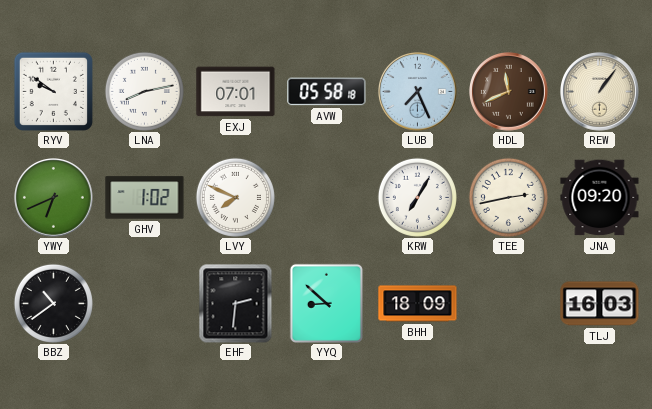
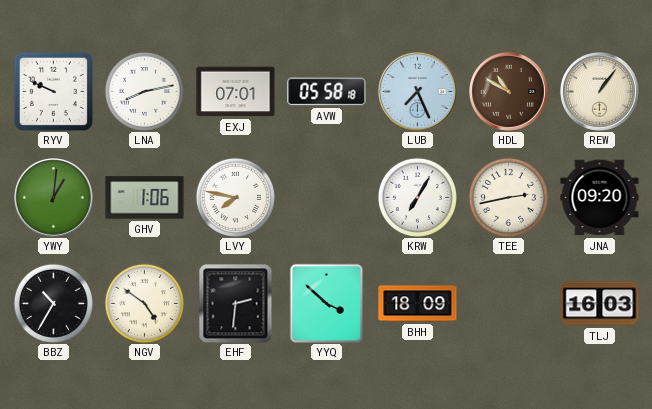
RYV: 9:51 -> 9:49 (53, 91)
HDL: 11:41 -> 10:50 (509, 92)
YWY: 6:41 -> 1:01 (54, 198)
GHV: 1:02 -> 1:06 (145, 198)
LVY: 7:49 -> 7:47 (235, 197)
BBZ: 10:39 -> 10:35 (53, 303)
NGV: none -> 4:51 (144, 303)
YYQ: 8:52 -> 3:52 (326, 303)
